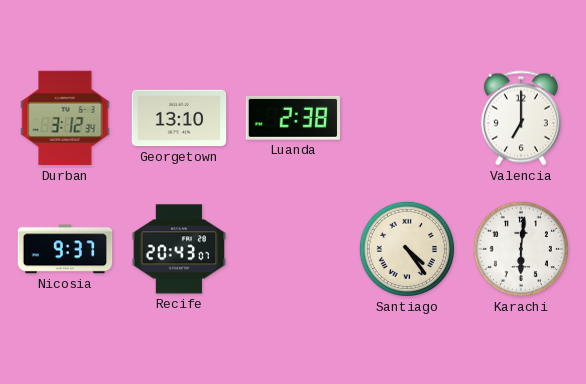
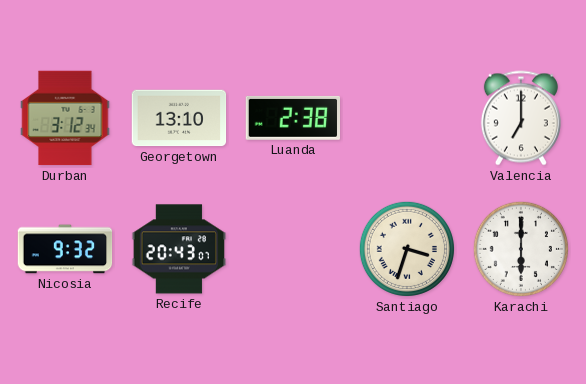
Nicosia: 9:37 -> 9:32 (65, 249)
Santiago: 4:24 -> 3:33 (407, 249)
Karachi: 6:01 -> 6:00 (521, 249)
